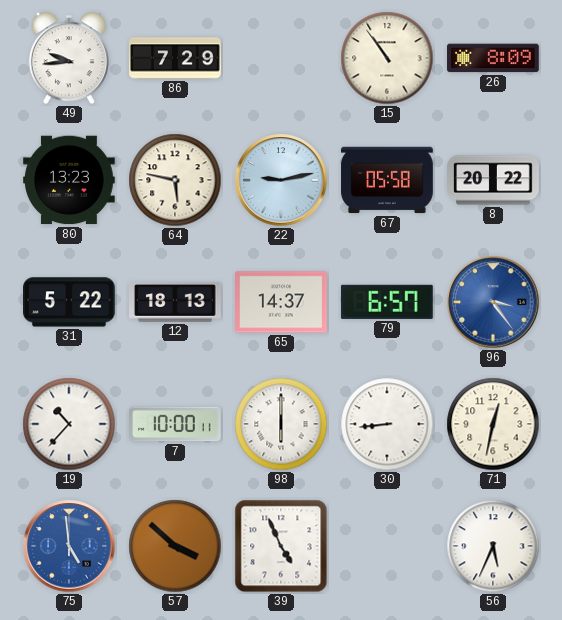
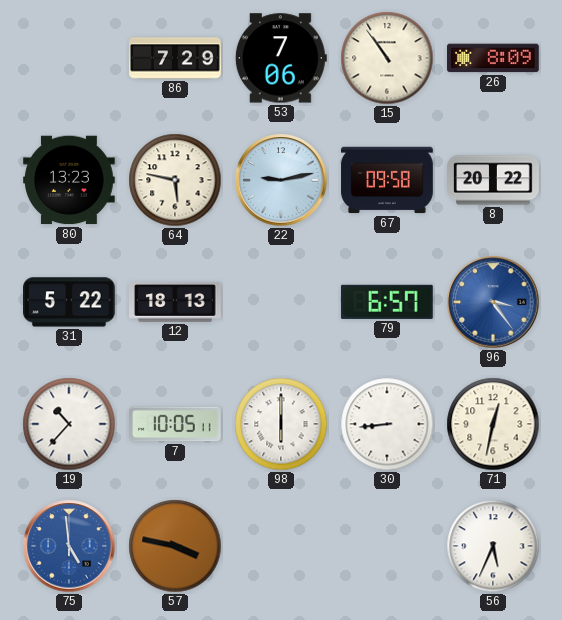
49: 9:44 -> none (69, 58)
53: none -> 7:06 (281, 58)
67: 05:58 -> 09:58 (387, 180)
65: 14:37 -> none (282, 302)
7: 10:00 -> 10:05 (176, 424)
57: 3:52 -> 3:47 (175, 546)
39: 4:56 -> none (281, 546)
